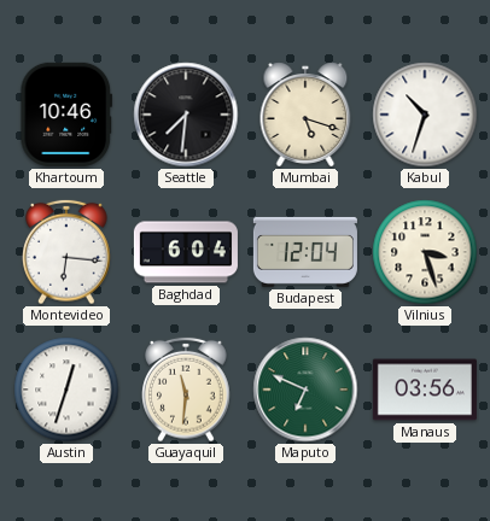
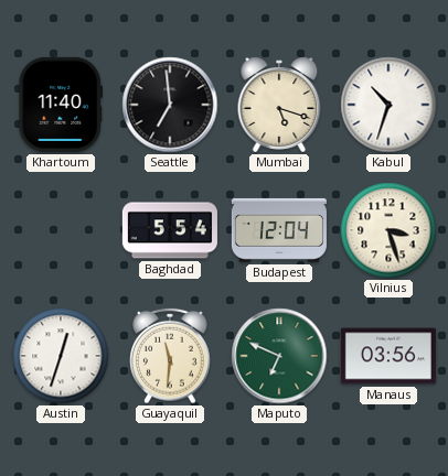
Khartoum: 10:46 -> 11:40 (61, 105)
Seattle: 7:31 -> 6:59 (170, 105)
Montevideo: 6:16 -> none (66, 252)
Baghdad: 6:04 -> 5:54 (170, 230)
